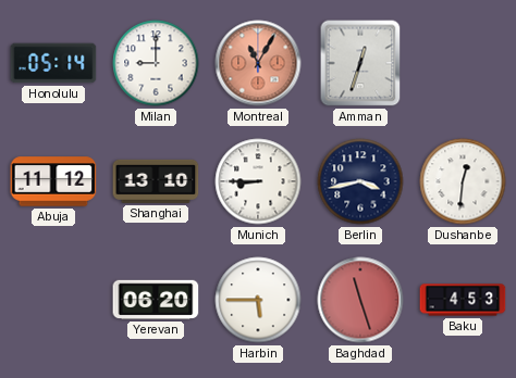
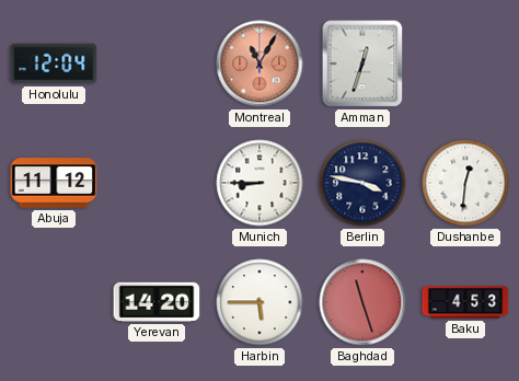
Honolulu: 05:14 -> 12:04 (54, 63)
Milan: 9:00 -> none (156, 63)
Shanghai: 13:10 -> none (156, 181)
Berlin: 3:43 -> 3:47 (362, 183)
Yerevan: 06:20 -> 14:20 (157, 302)
